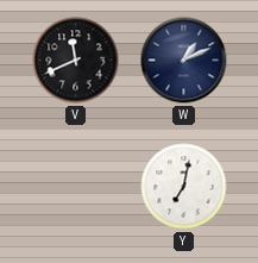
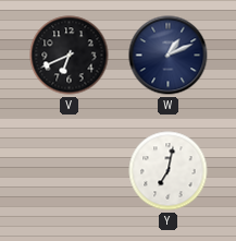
V: 11:41 -> 6:41 (70, 56)
